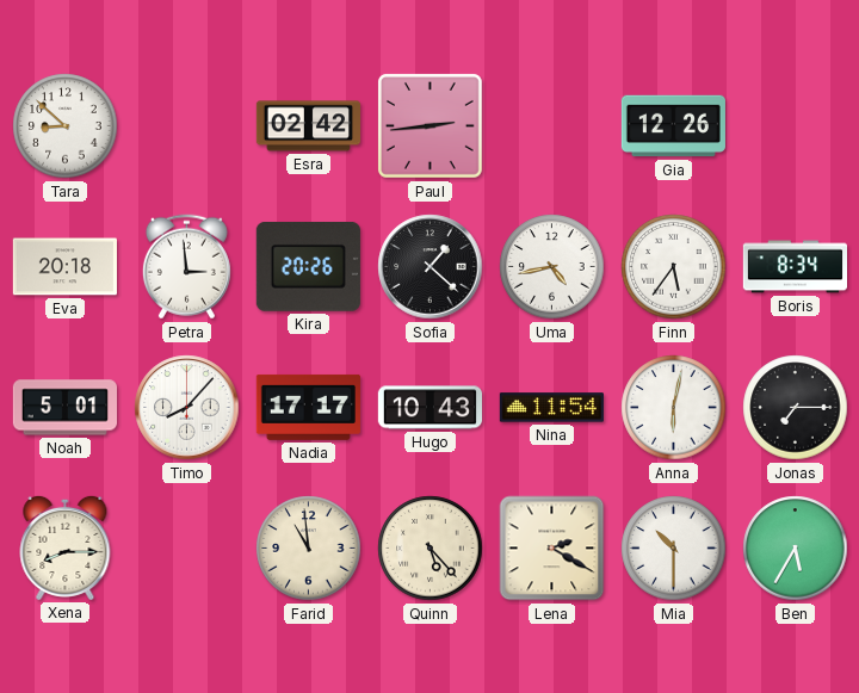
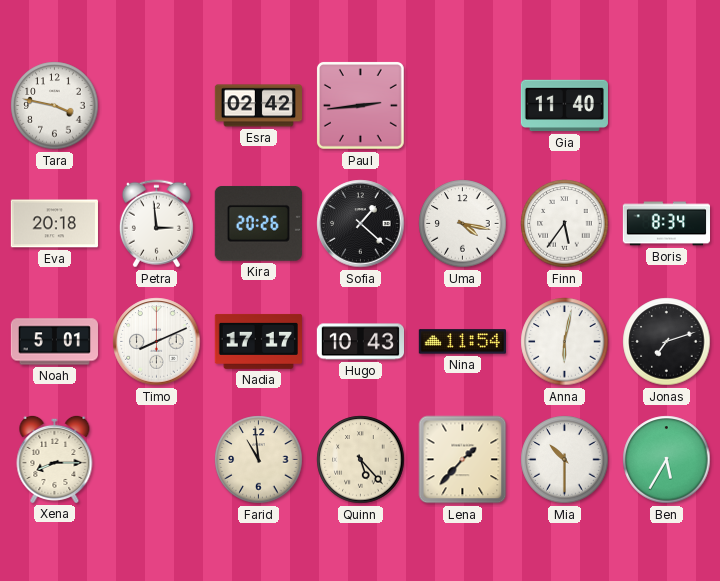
Tara: 8:52 -> 3:47 (55, 106)
Gia: 12:26 -> 11:40 (564, 106)
Uma: 4:43 -> 4:17 (463, 224)
Timo: 8:07 -> 8:11 (157, 342)
Jonas: 7:15 -> 7:12 (667, 342)
Lena: 2:20 -> 1:37 (463, 460)
